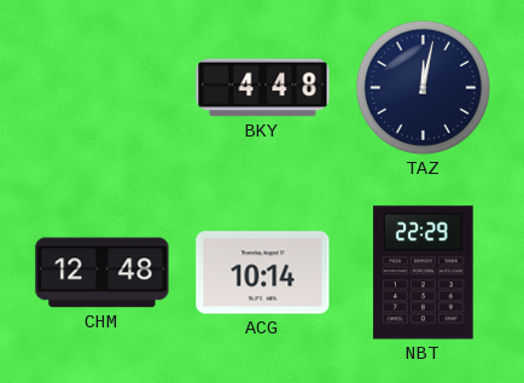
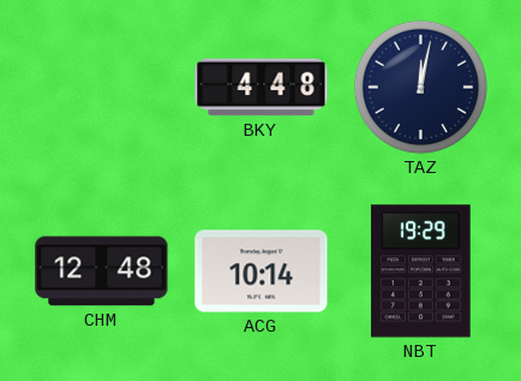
NBT: 22:29 -> 19:29 (421, 272)
